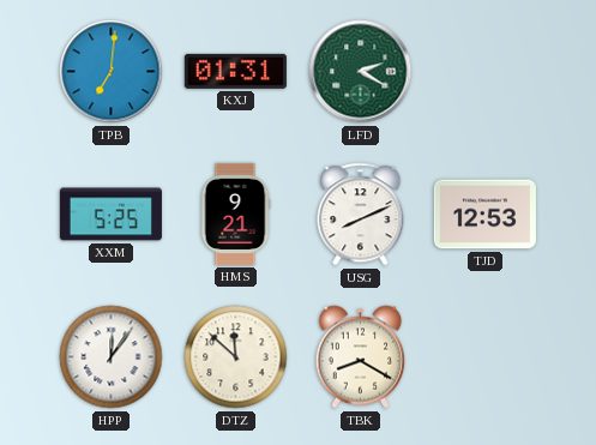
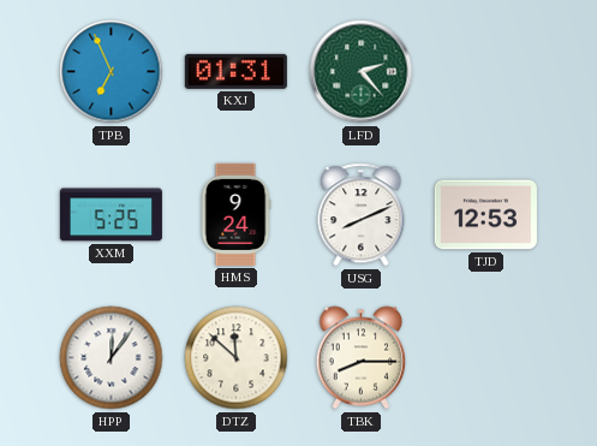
TPB: 7:01 -> 6:56 (112, 72)
LFD: 2:20 -> 2:23 (362, 72)
HMS: 9:21 -> 9:24 (235, 214)
TBK: 8:20 -> 8:15 (362, 358)
